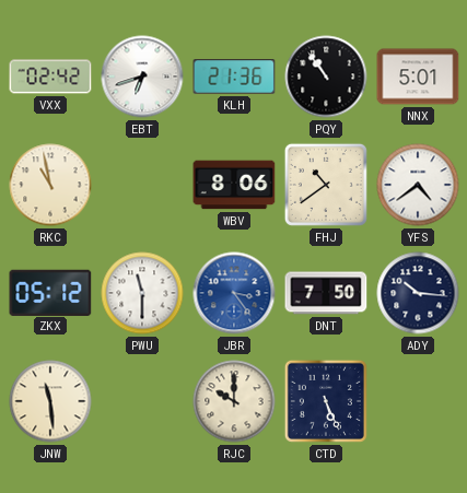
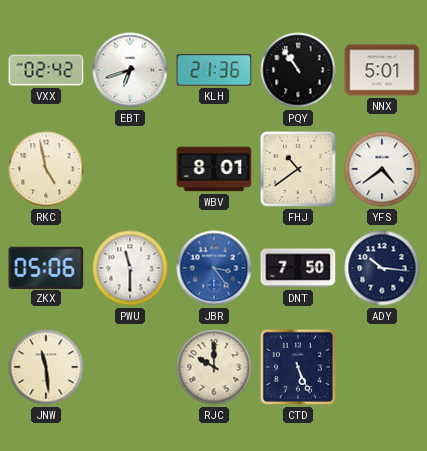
RKC: 10:58 -> 4:58 (46, 169)
WBV: 8:06 -> 8:01 (214, 169)
ZKX: 05:12 -> 05:06 (46, 267)
